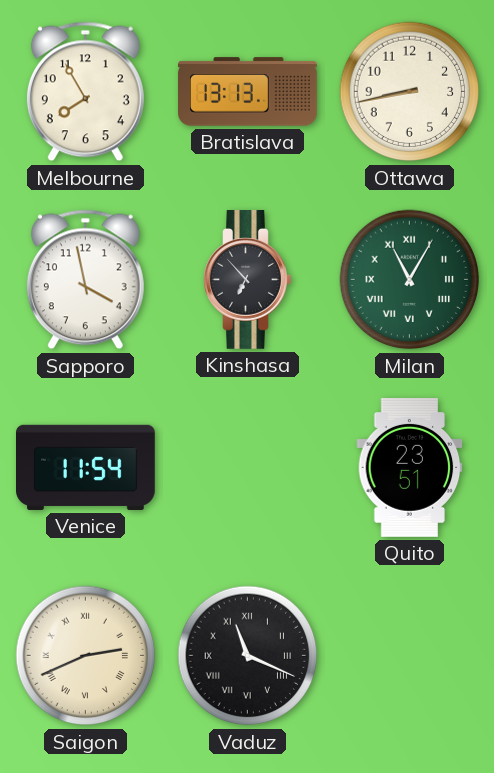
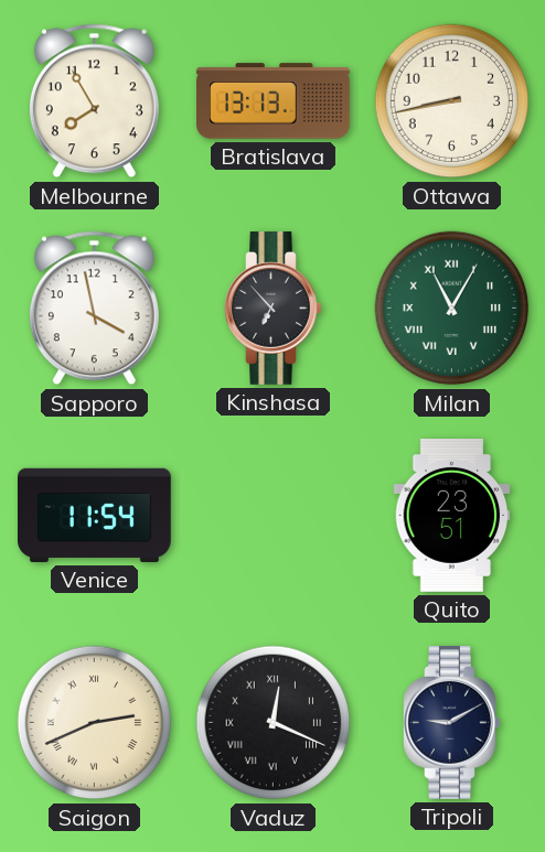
Vaduz: 11:19 -> 12:19 (274, 723)
Tripoli: none -> 9:10 (452, 723)
